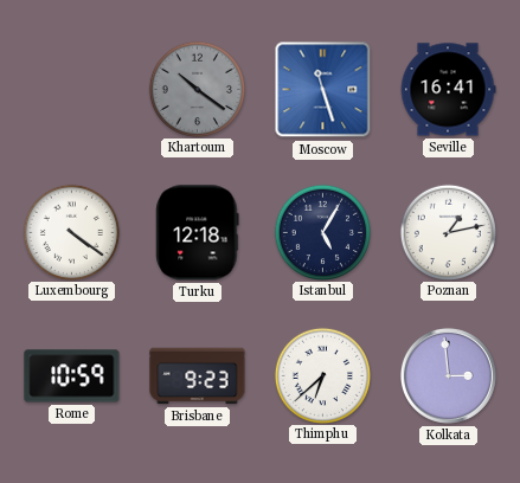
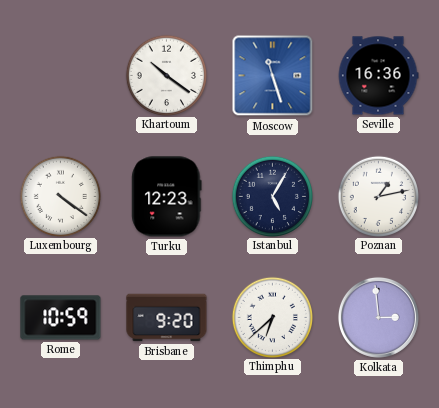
Khartoum dial: grey -> white (166, 75)
Seville: 16:41 -> 16:36 (378, 76)
Turku: 12:18 -> 12:23 (167, 197)
Brisbane: 9:23 -> 9:20 (167, 318)
